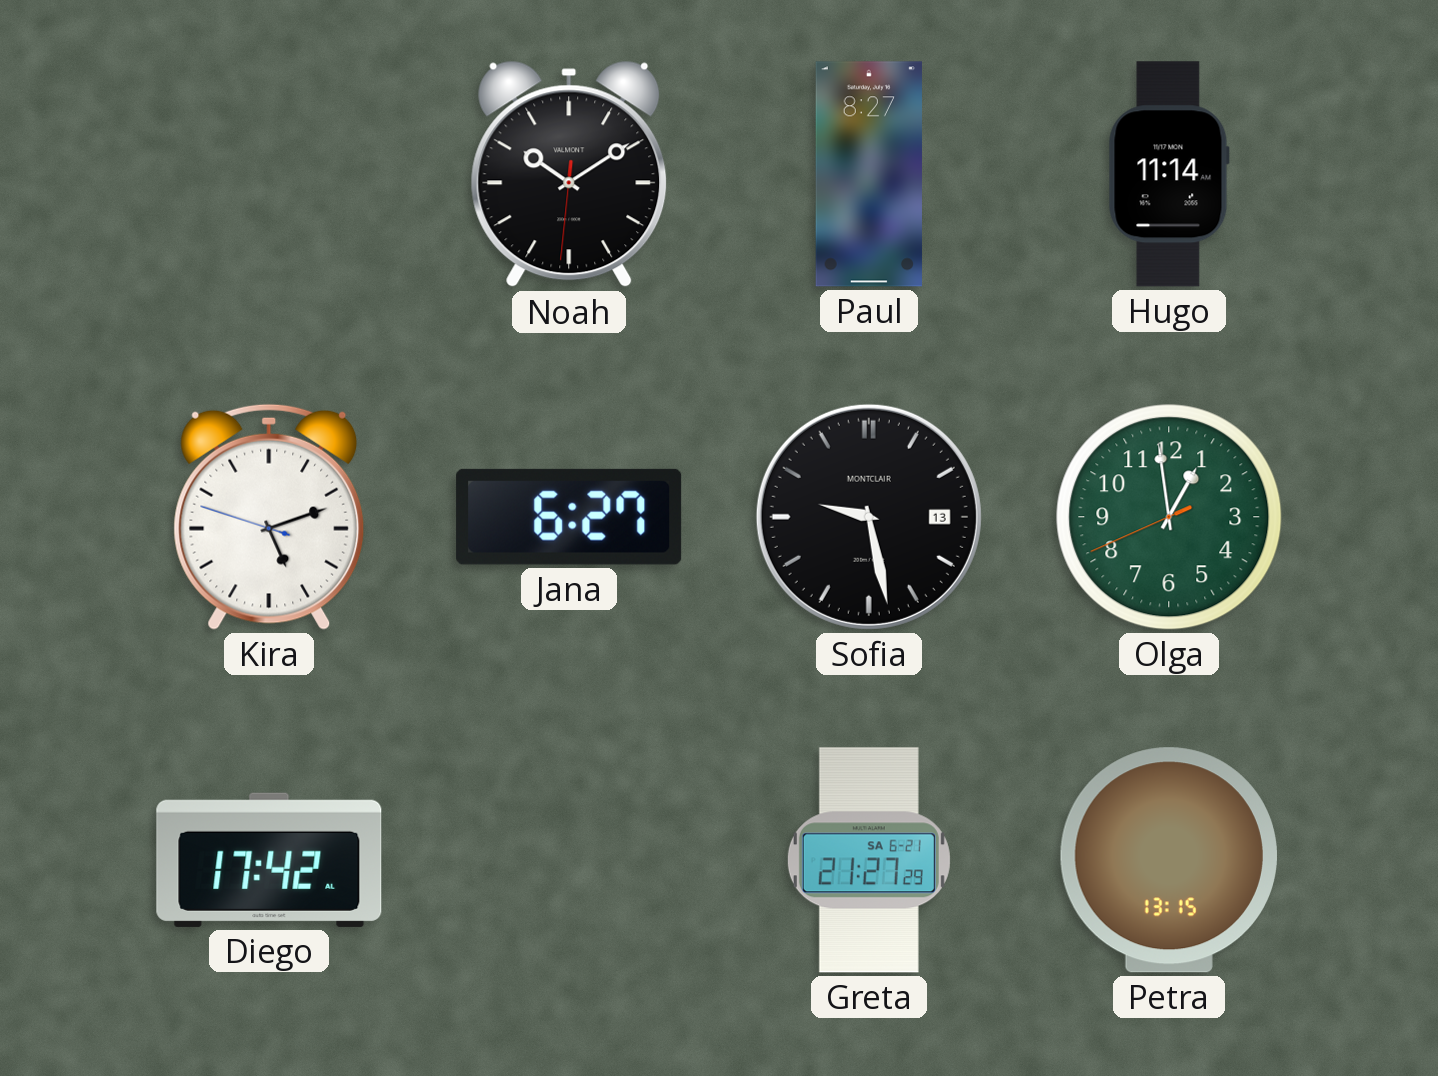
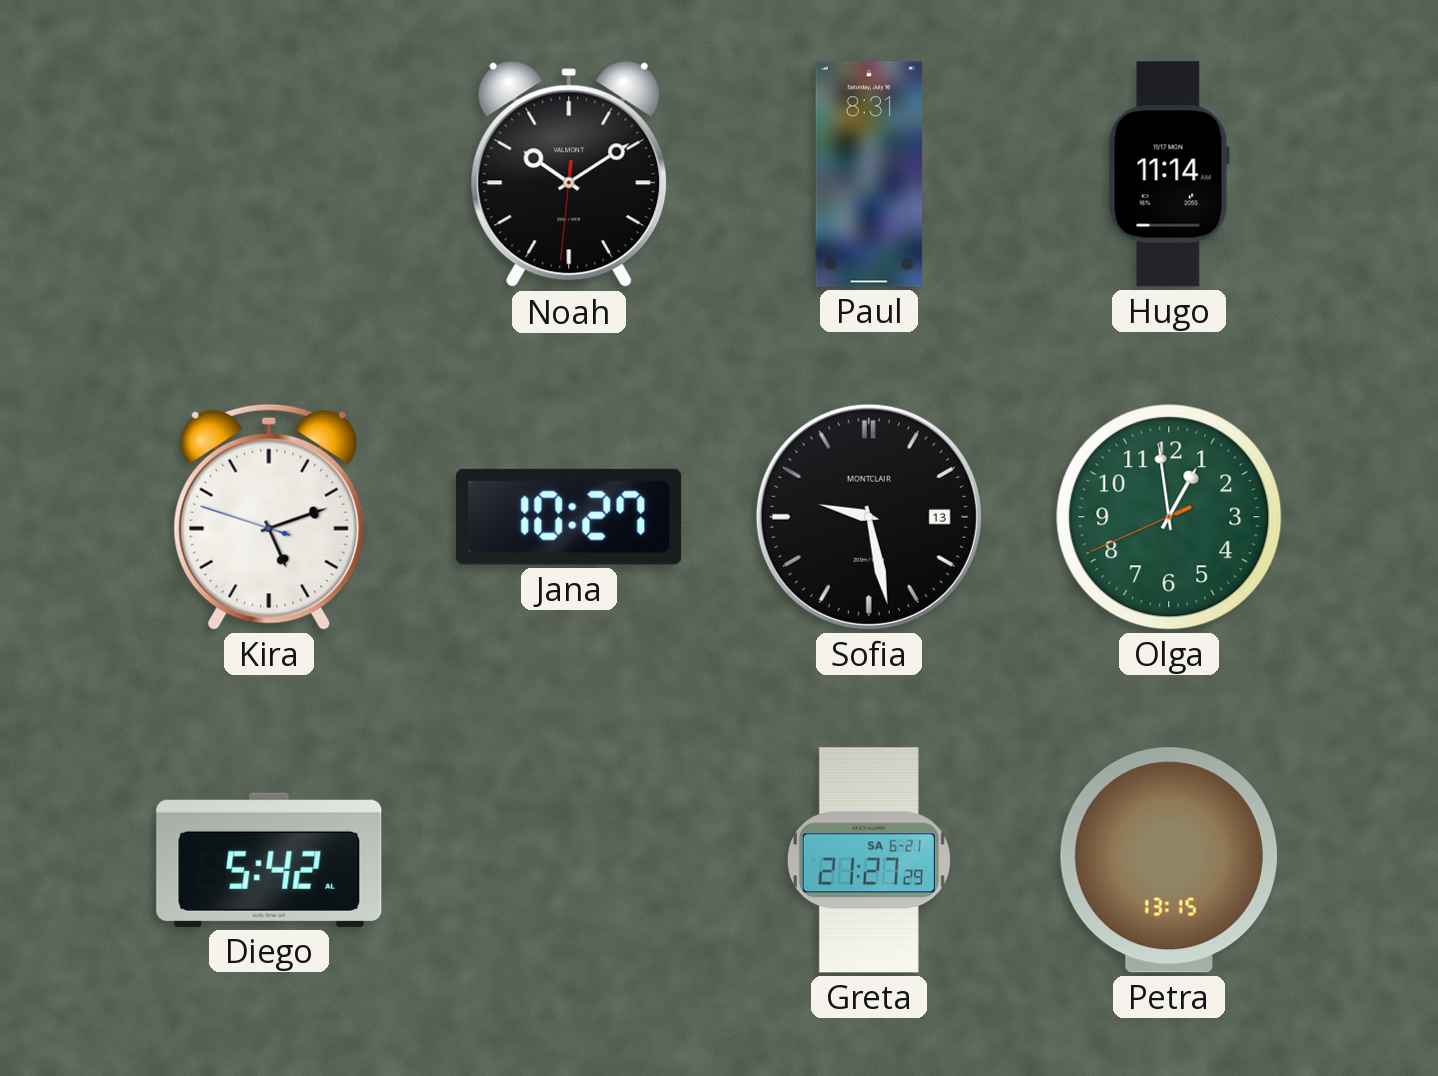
Paul: 8:27 -> 8:31 (868, 174)
Jana: 6:27 -> 10:27 (569, 517)
Diego: 17:42 -> 5:42 (269, 860)
